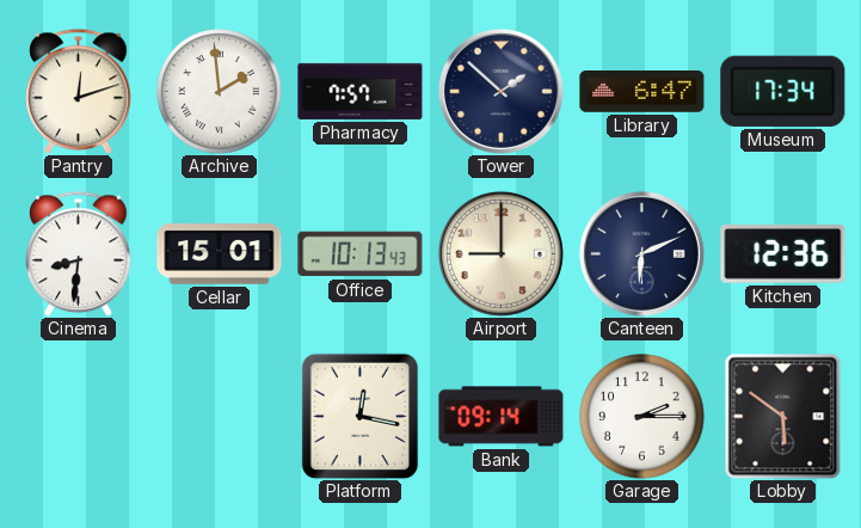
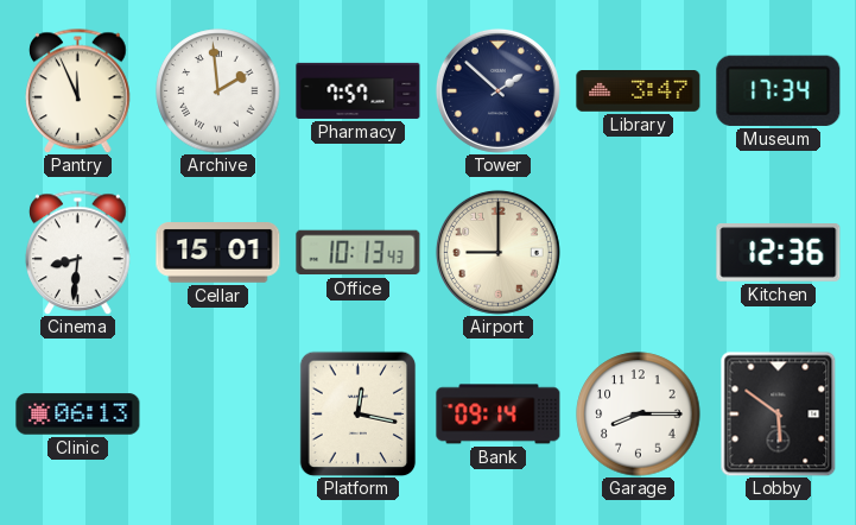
Pantry: 12:12 -> 11:56 (78, 90)
Library: 6:47 -> 3:47 (639, 91)
Canteen: 6:11 -> none (641, 253)
Clinic: none -> 06:13 (78, 415)
Garage: 2:15 -> 8:15 (639, 415)
